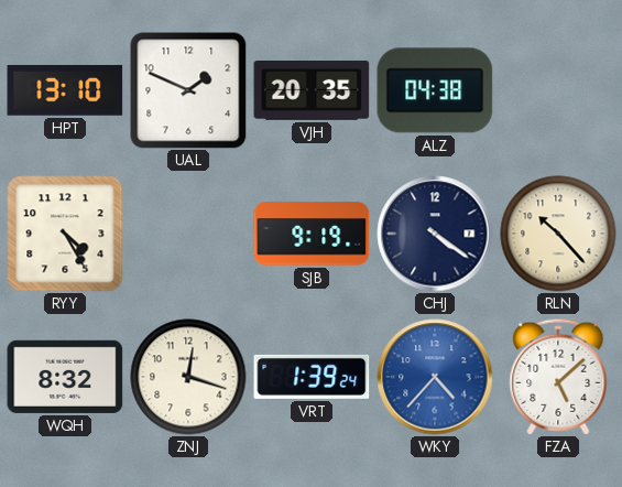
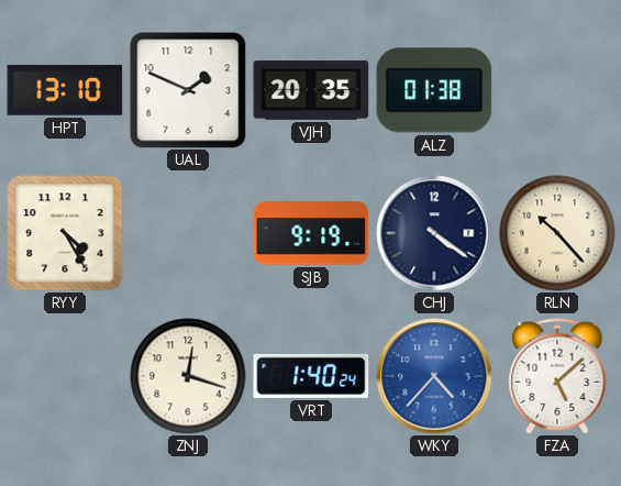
ALZ: 04:38 -> 01:38 (434, 90)
WQH: 8:32 -> none (65, 377)
VRT: 1:39 -> 1:40 (311, 376)
